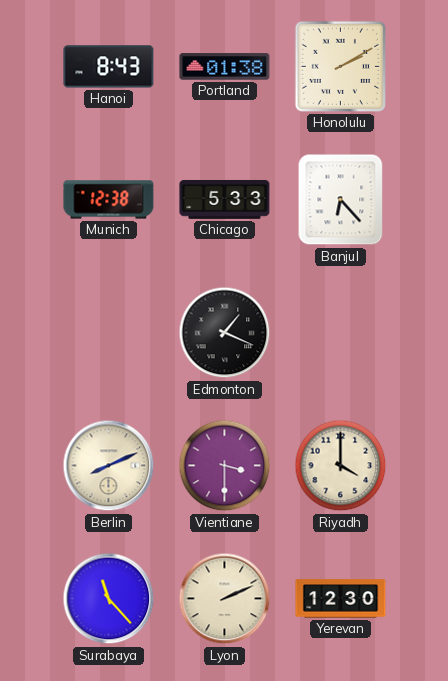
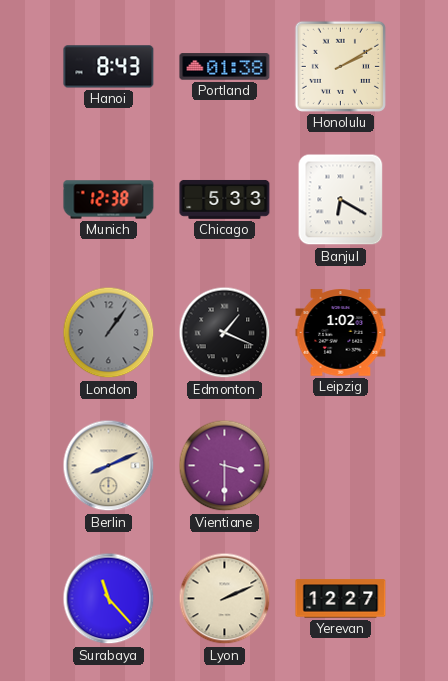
Banjul: 6:23 -> 6:20 (341, 200)
London: none -> 1:06 (109, 333)
Leipzig: none -> 1:02 (341, 333)
Riyadh: 4:00 -> none (341, 466)
Yerevan: 12:30 -> 12:27 (341, 599)
